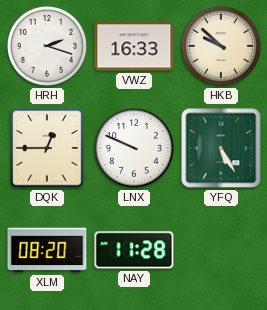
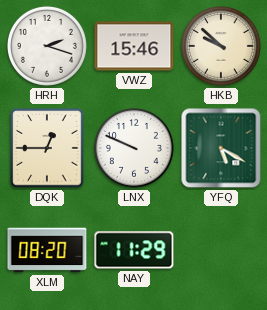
VWZ: 16:33 -> 15:46 (134, 46)
YFQ: 5:25 -> 5:20 (221, 148)
NAY: 11:28 -> 11:29 (134, 250)
